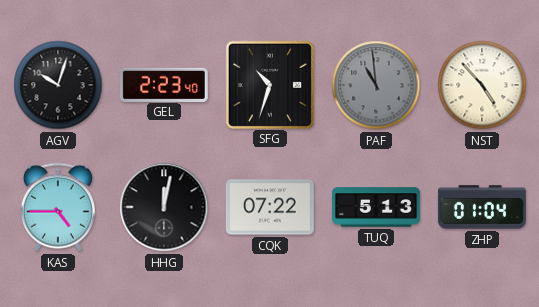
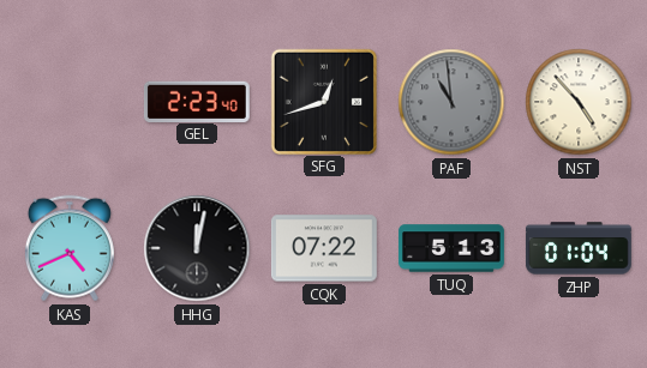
AGV: 10:03 -> none (58, 85)
SFG: 10:33 -> 12:42 (323, 101)
KAS: 4:45 -> 4:41 (70, 248)
